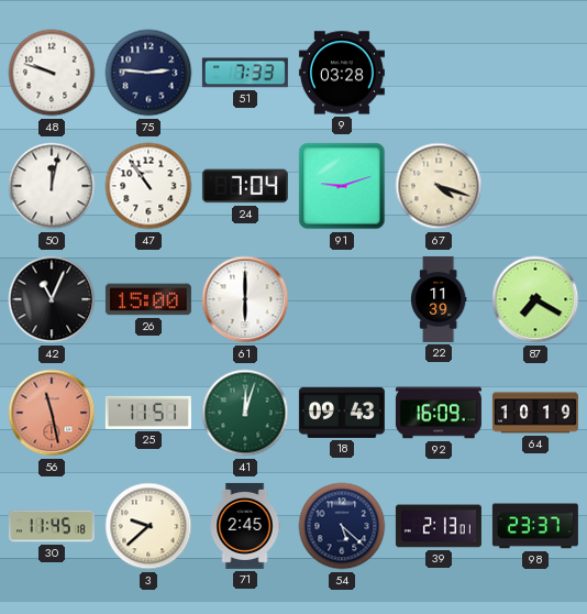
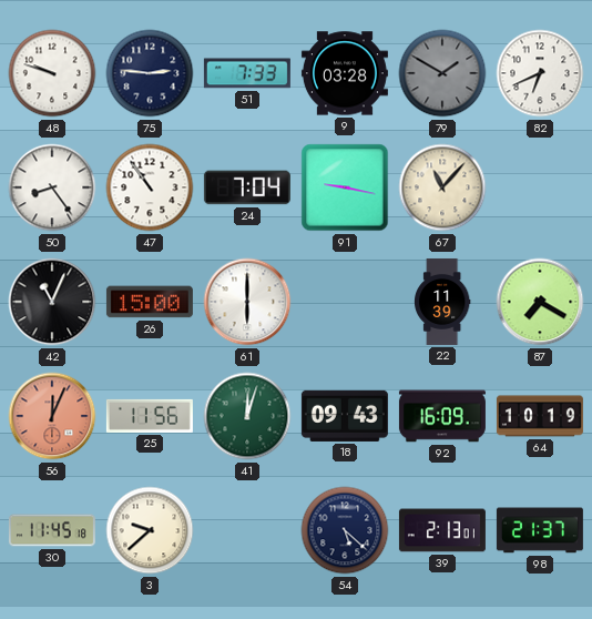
79: none -> 1:50 (442, 73)
82: none -> 6:41 (540, 73)
50: 12:02 -> 8:24 (52, 187)
91: 9:12 -> 9:17 (345, 187)
67: 4:18 -> 11:07 (442, 187)
56: 11:28 -> 12:04 (52, 416)
25: 11:51 -> 11:56 (150, 416)
71: 2:45 -> none (245, 526)
98: 23:37 -> 21:37 (540, 530)
